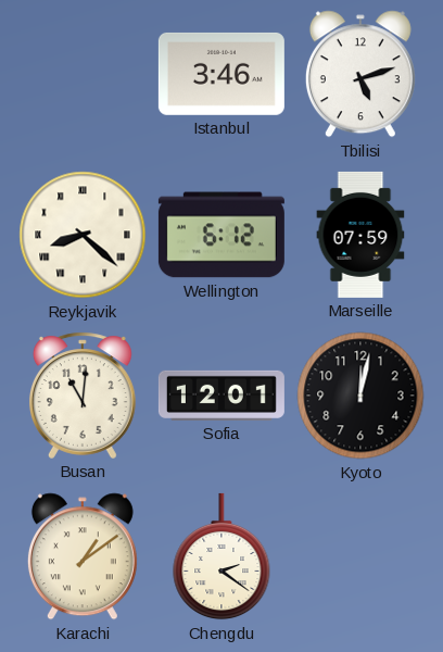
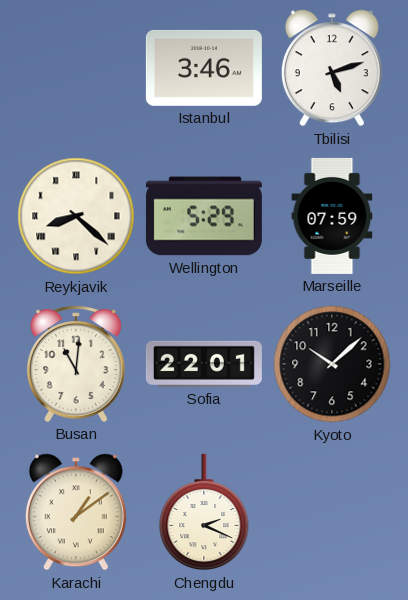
Wellington: 6:12 -> 5:29 (204, 216)
Sofia: 12:01 -> 22:01 (204, 364)
Kyoto: 12:02 -> 10:08 (332, 364)
Chengdu: 2:21 -> 2:19 (204, 512)
